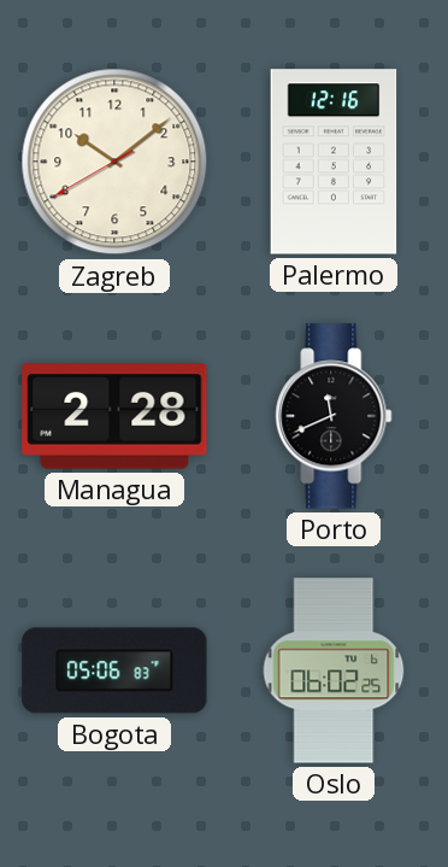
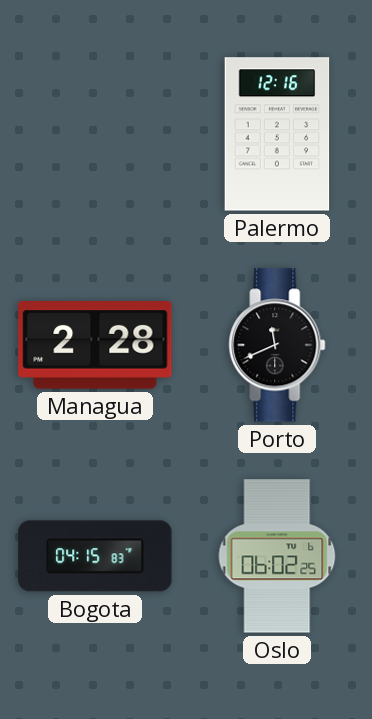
Zagreb: 10:08 -> none (114, 162)
Bogota: 05:06 -> 04:15 (95, 556)
